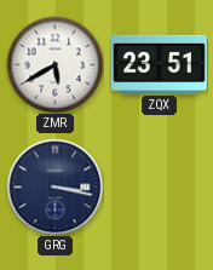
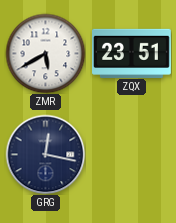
GRG: 3:17 -> 12:17 (45, 154)
